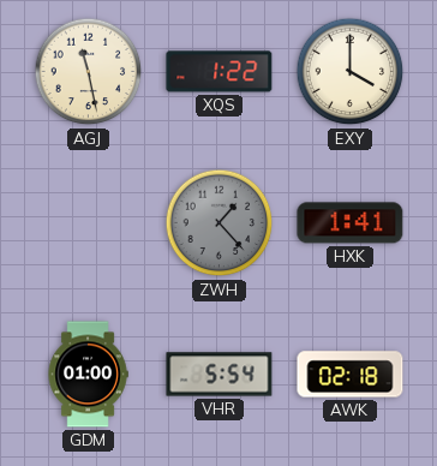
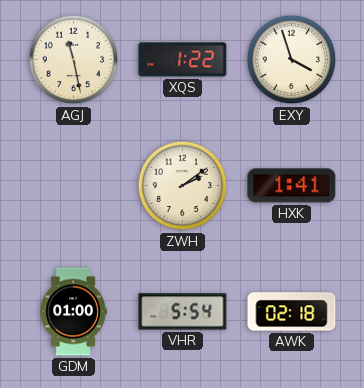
EXY: 4:00 -> 3:57 (292, 60)
ZWH: 1:23 -> 2:09 (183, 186)
ZWH dial: grey -> cream (183, 186)
